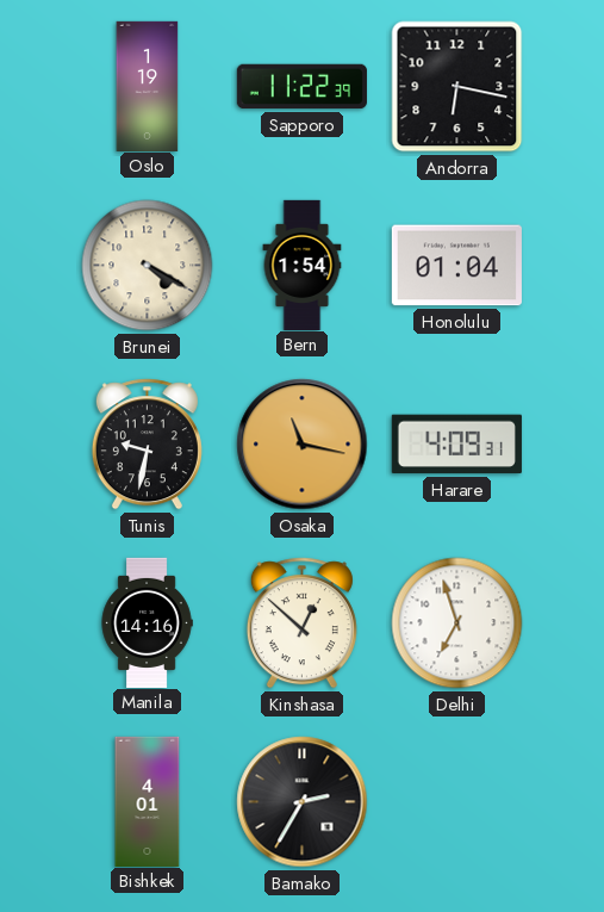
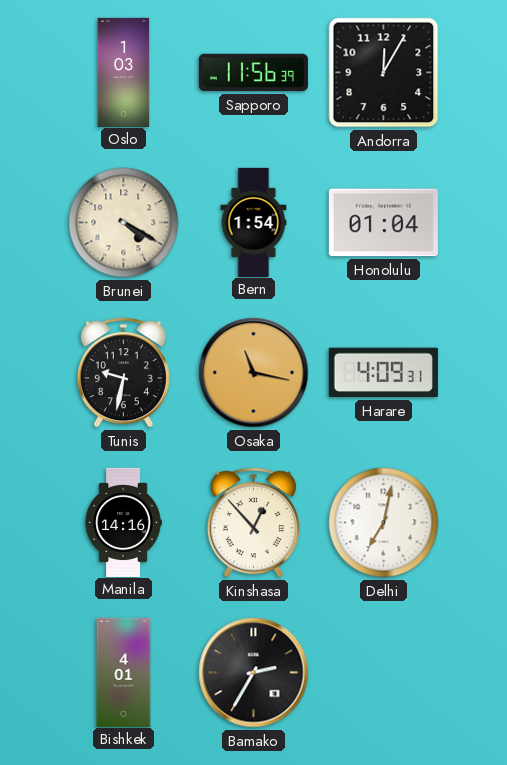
Oslo: 1:19 -> 1:03 (124, 72)
Sapporo: 11:22 -> 11:56 (253, 73)
Andorra: 6:17 -> 12:05 (384, 73)
Kinshasa: 12:52 -> 12:53 (253, 523)
Delhi: 6:57 -> 7:02 (384, 523)
